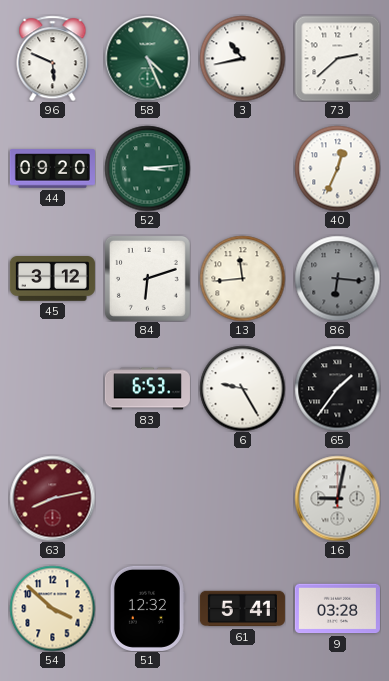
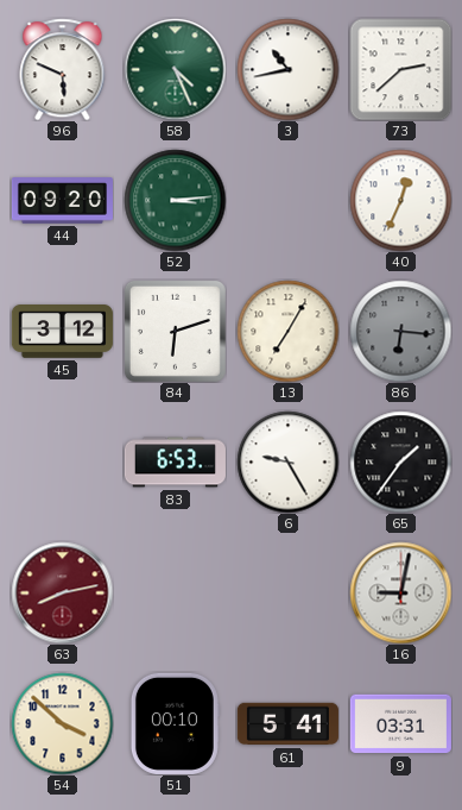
13: 11:44 -> 7:05 (287, 331)
51: 12:32 -> 00:10 (175, 723)
9: 03:28 -> 03:31 (400, 724)
